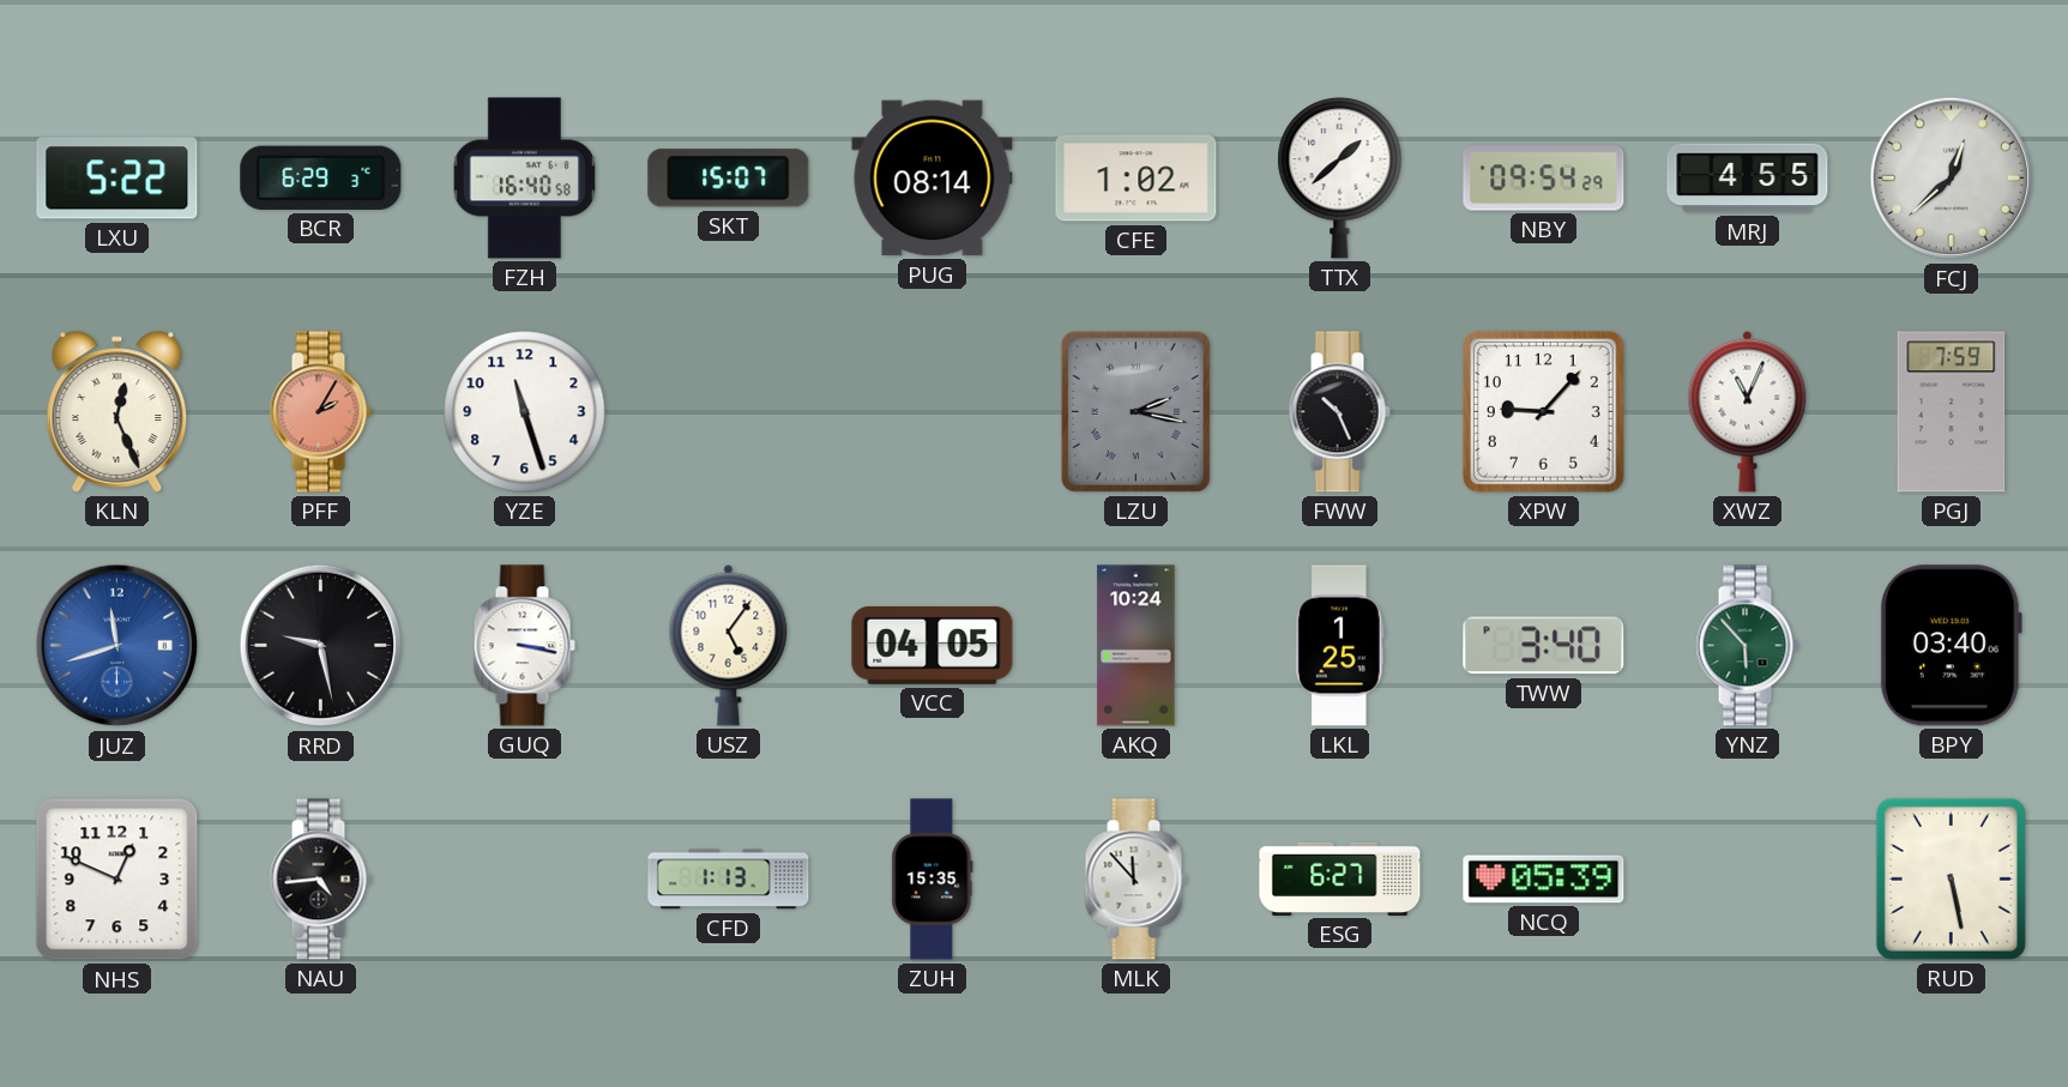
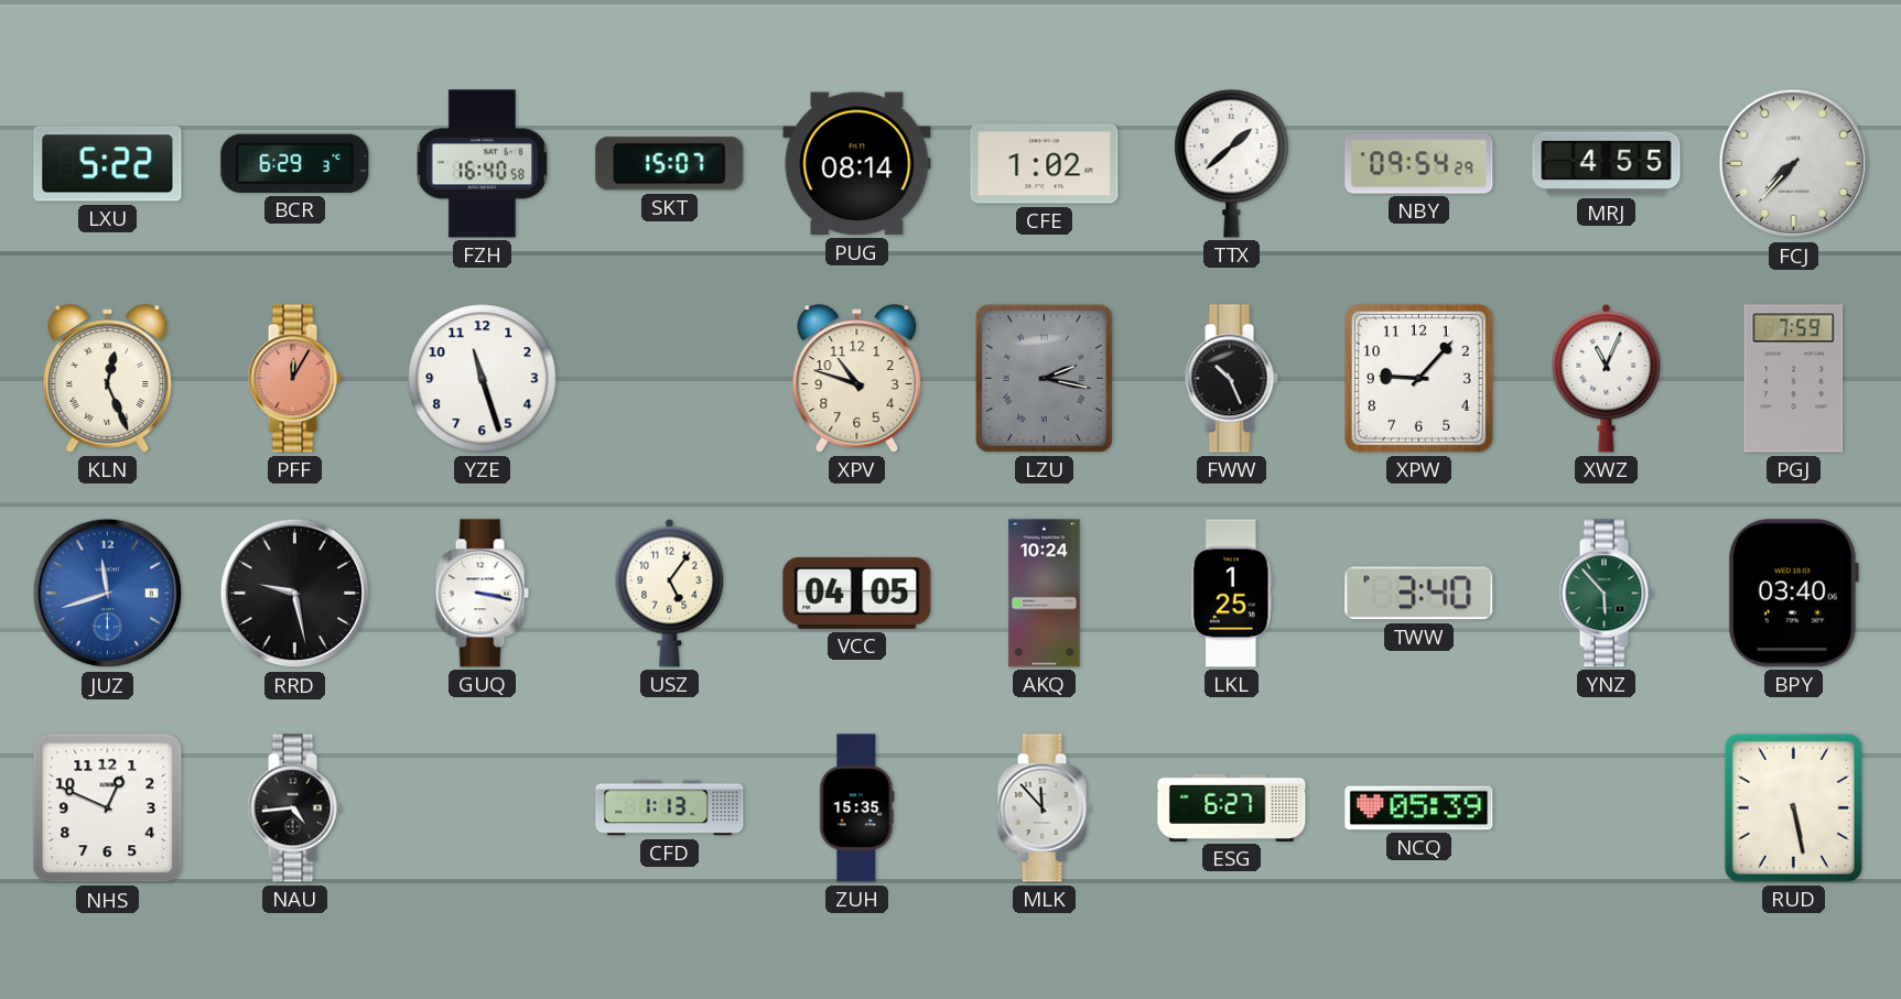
FCJ: 12:38 -> 7:37 (1794, 164)
PFF: 2:05 -> 12:05 (294, 379)
XPV: none -> 10:48 (857, 379)
